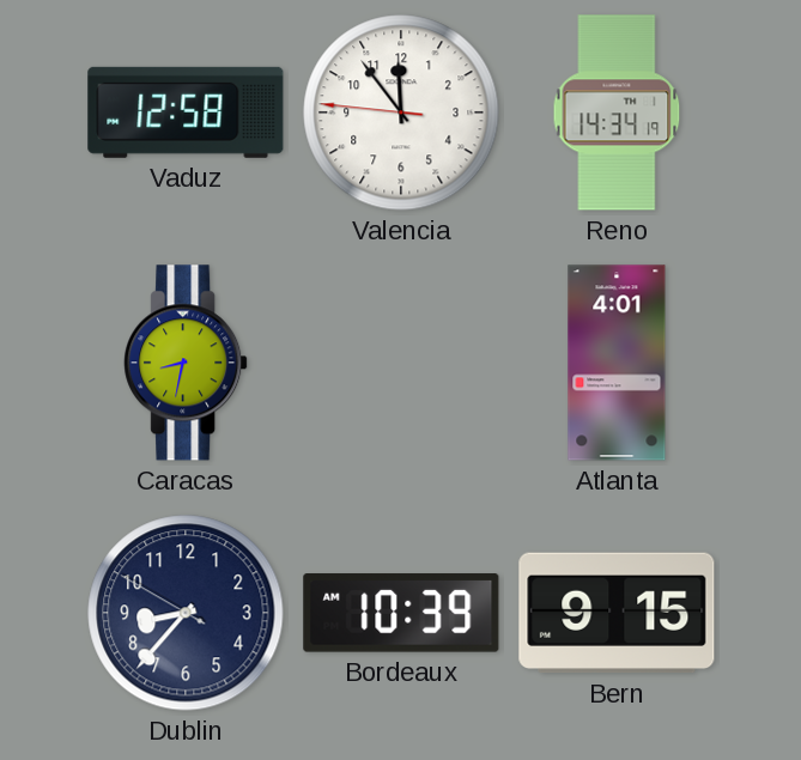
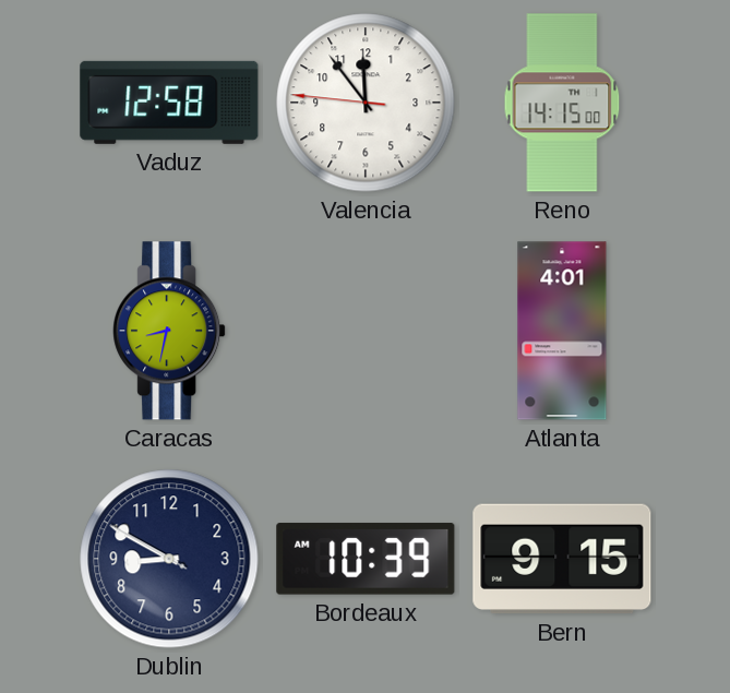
Reno: 14:34 -> 14:15 (562, 103)
Dublin: 8:36 -> 8:49 (169, 559)
